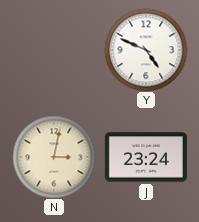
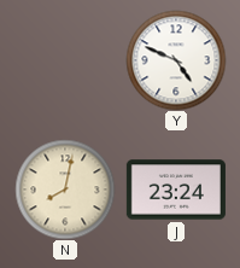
N: 3:02 -> 8:02 (65, 190)
